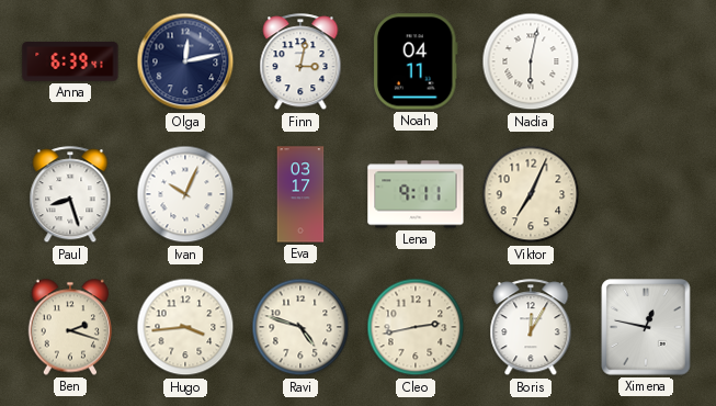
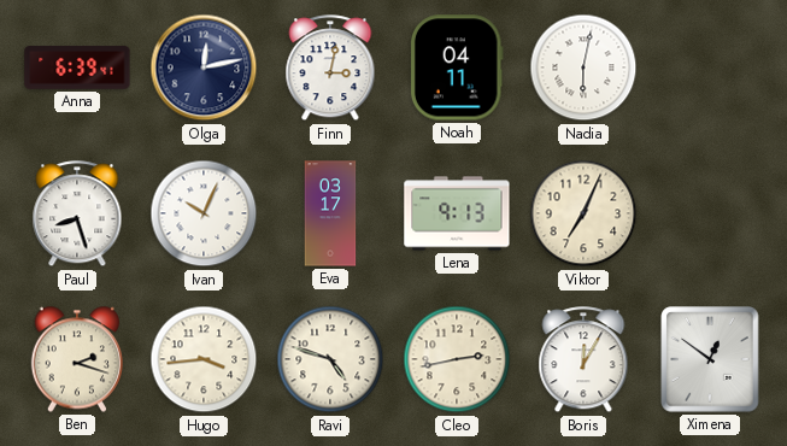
Lena: 9:11 -> 9:13 (457, 213)
Ximena: 12:47 -> 12:51 (710, 359)
